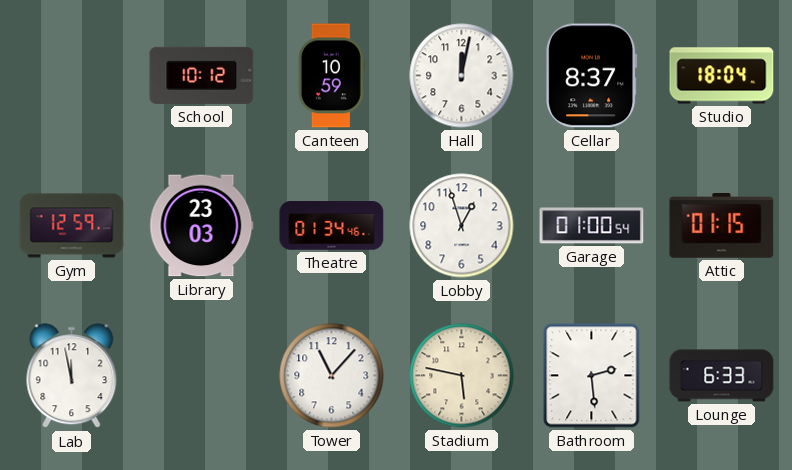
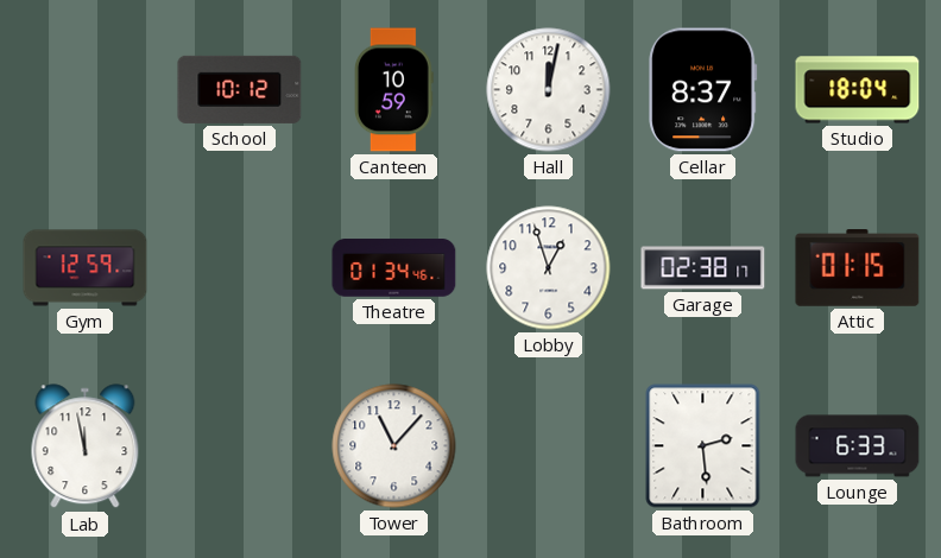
Library: 23:03 -> none (202, 226)
Garage: 01:00 -> 02:38 (703, 268)
Stadium: 5:47 -> none (462, 376)
